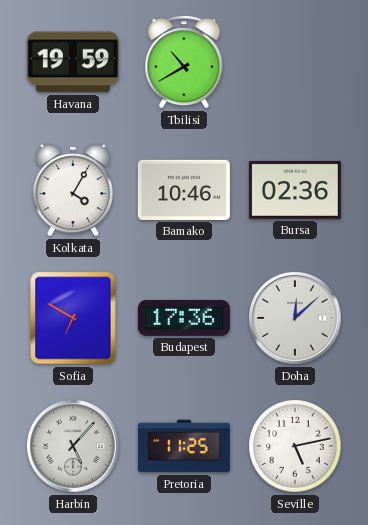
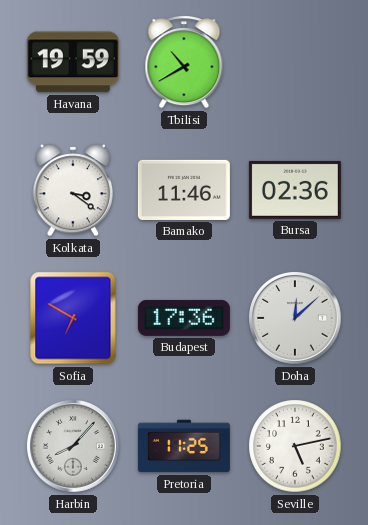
Kolkata: 4:05 -> 3:21 (73, 190)
Bamako: 10:46 -> 11:46 (184, 190)
Harbin: 5:07 -> 8:07 (74, 447)
